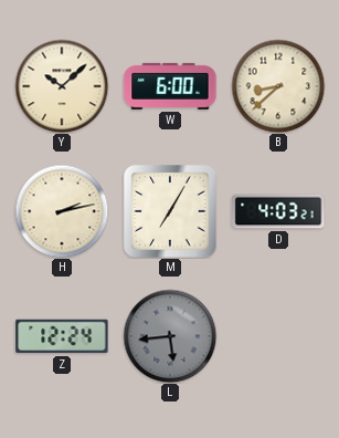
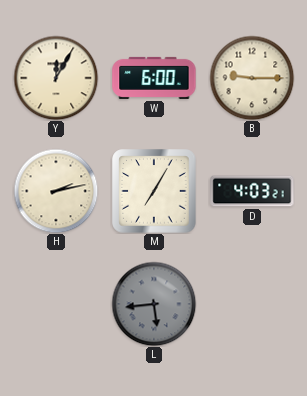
Y: 10:08 -> 12:05 (56, 78)
B: 8:38 -> 9:15 (252, 78)
Z: 12:24 -> none (62, 336)
